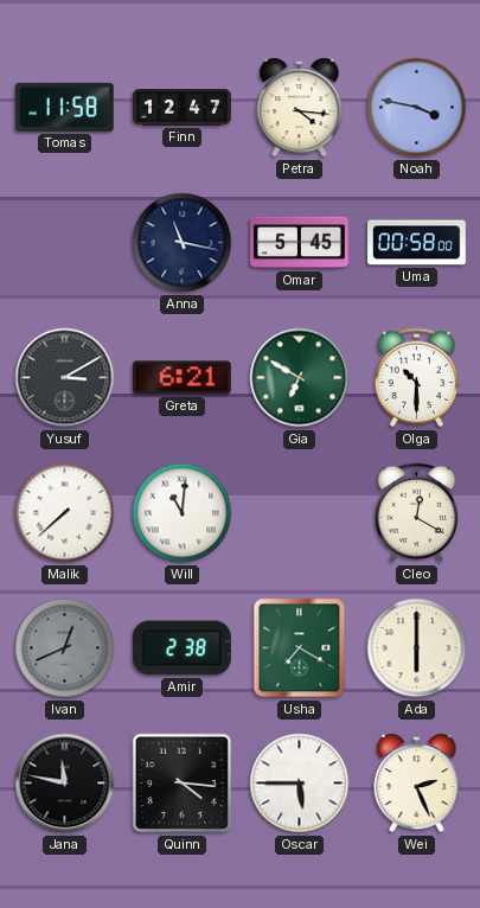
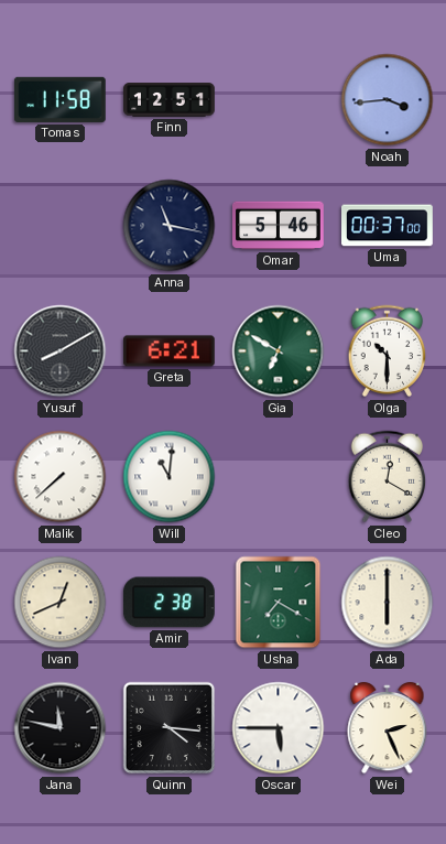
Finn: 12:47 -> 12:51 (170, 100)
Petra: 4:16 -> none (300, 108)
Noah: 3:47 -> 3:44 (388, 100)
Omar: 5:45 -> 5:46 (279, 226)
Uma: 00:58 -> 00:37 (388, 226)
Yusuf: 3:10 -> 8:10 (61, 351)
Ivan dial: grey -> cream (61, 603)
